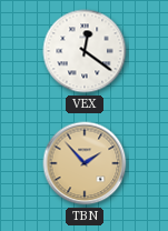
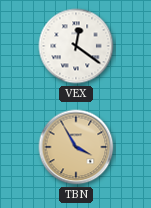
TBN: 1:53 -> 3:55 (76, 147)
